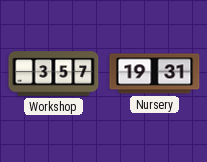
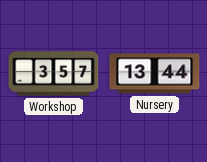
Nursery: 19:31 -> 13:44 (155, 74)
